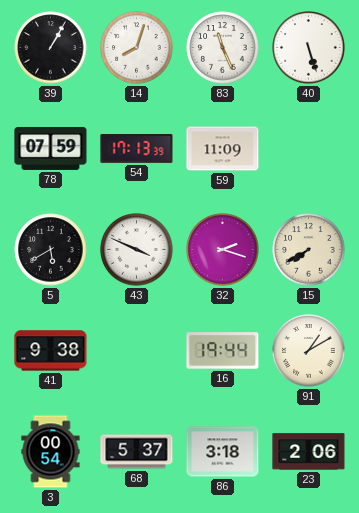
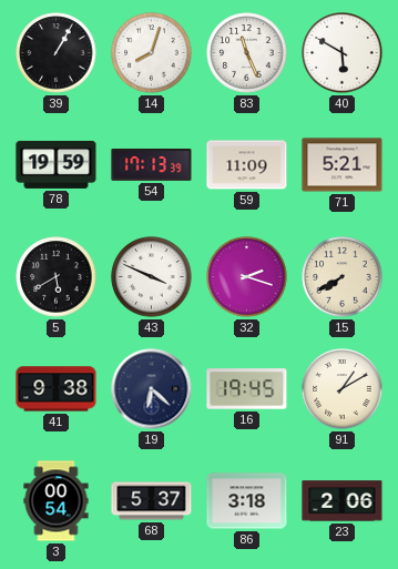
40: 5:27 -> 5:50 (343, 53)
78: 07:59 -> 19:59 (57, 164)
71: none -> 5:21 (343, 165)
19: none -> 6:22 (152, 389)
16: 19:44 -> 19:45 (247, 389)
